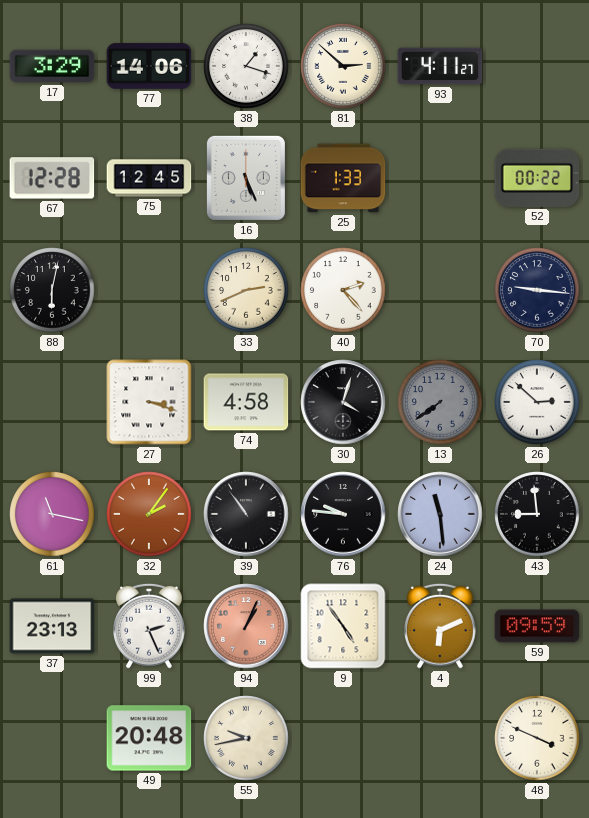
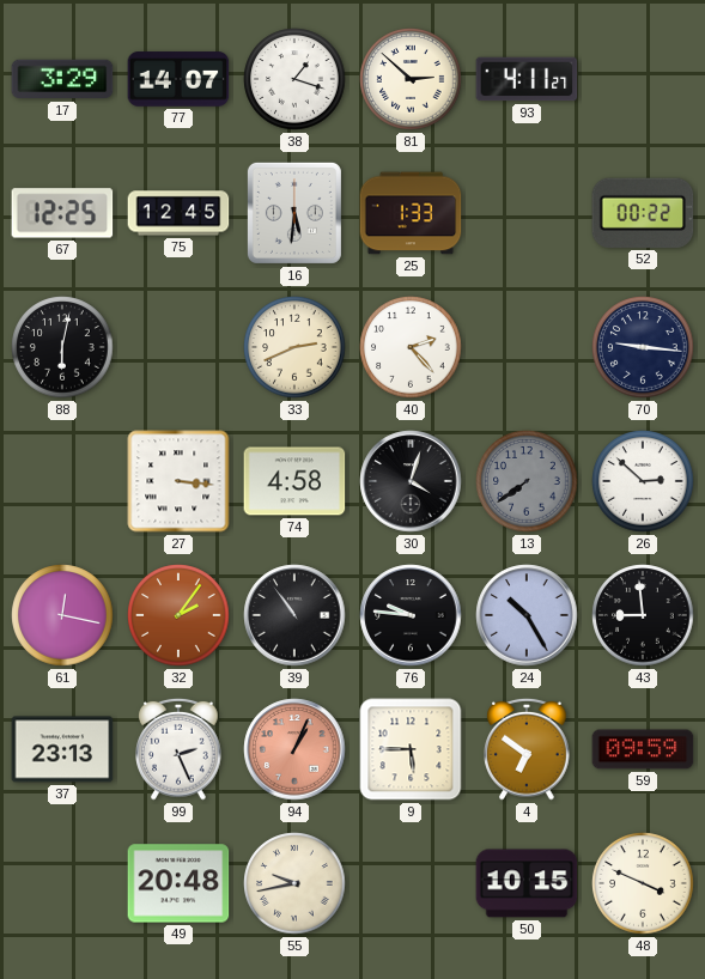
77: 14:06 -> 14:07 (178, 79)
67: 12:28 -> 12:25 (62, 213)
16: 5:26 -> 5:31 (294, 213)
27: 3:18 -> 3:16 (178, 481)
61: 11:17 -> 12:17 (62, 615)
24: 11:29 -> 10:25 (527, 615)
9: 4:54 -> 5:45 (411, 749)
4: 6:11 -> 6:51 (527, 749)
50: none -> 10:15 (527, 883)
